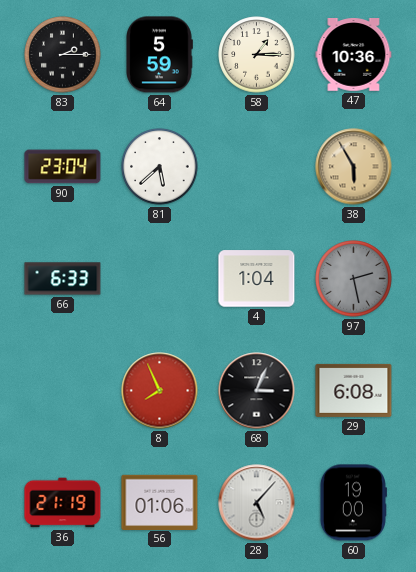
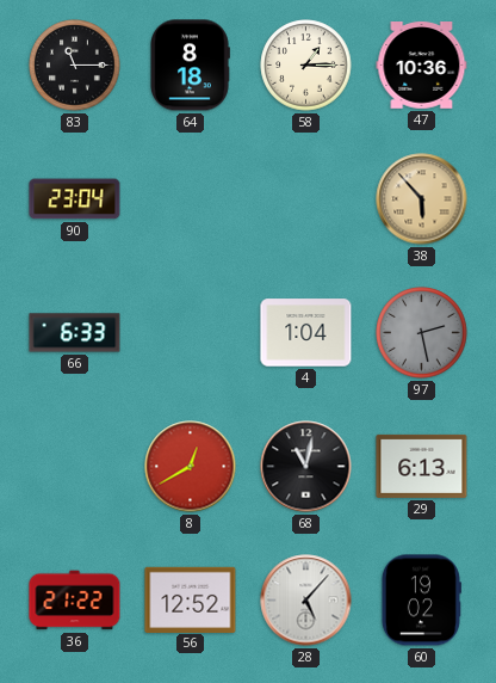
83: 2:15 -> 11:15 (75, 66)
64: 5:59 -> 8:18 (191, 66)
81: 5:38 -> none (160, 167)
38: 5:55 -> 5:53 (422, 199)
8: 7:56 -> 12:40 (191, 467)
68: 3:04 -> 11:02 (306, 467)
29: 6:08 -> 6:13 (422, 466)
36: 21:19 -> 21:22 (75, 601)
56: 01:06 -> 12:52 (191, 599)
60: 19:00 -> 19:02 (421, 601)
